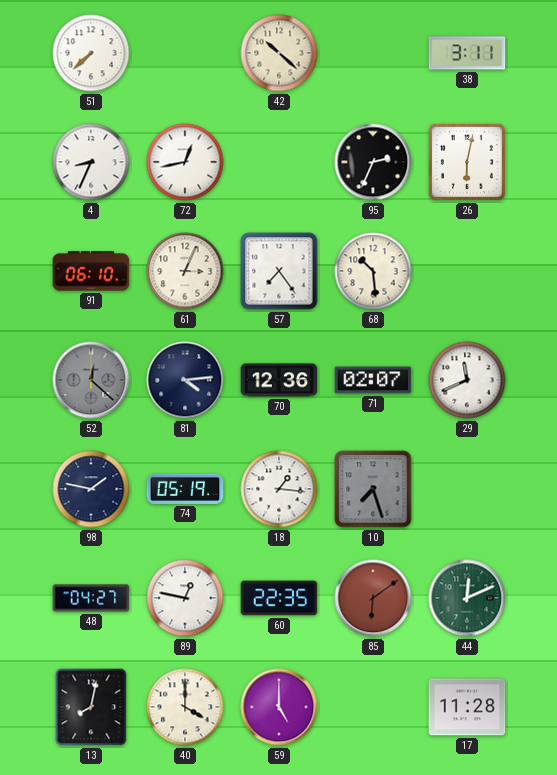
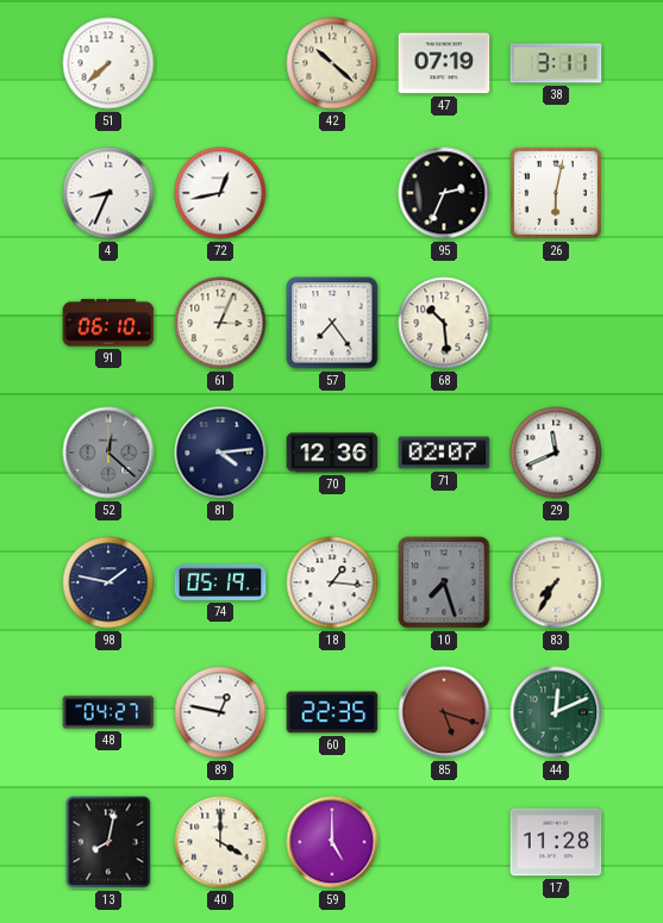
47: none -> 07:19 (444, 63)
83: none -> 7:35 (556, 582)
85: 6:09 -> 5:18 (444, 712)
